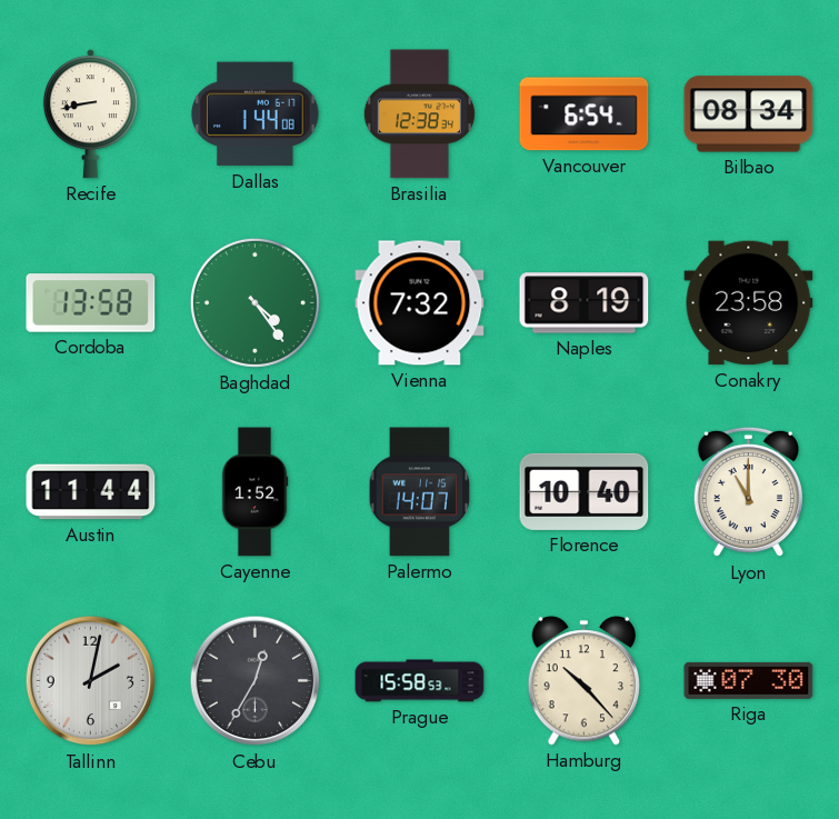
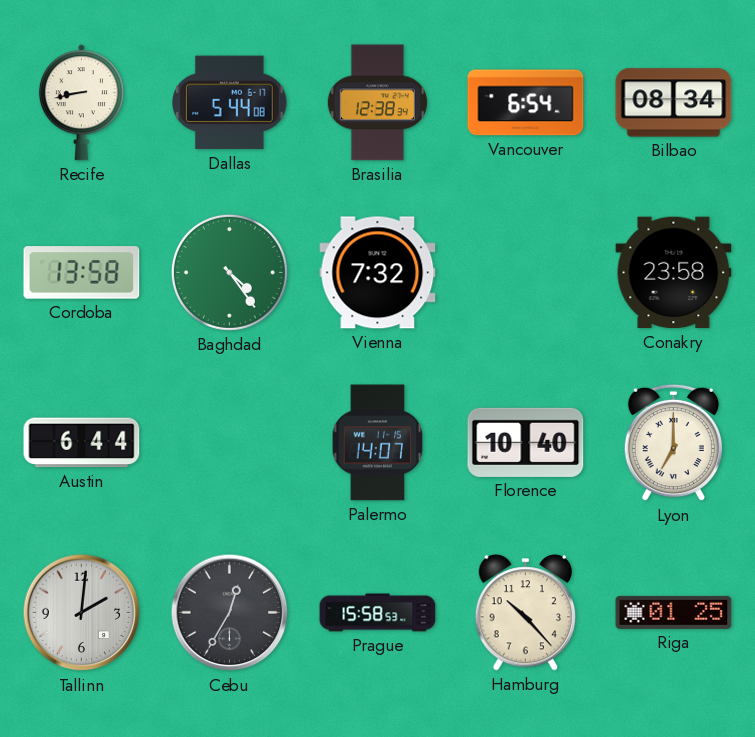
Dallas: 1:44 -> 5:44 (230, 103)
Naples: 8:19 -> none (585, 303)
Austin: 11:44 -> 6:44 (82, 443)
Cayenne: 1:52 -> none (254, 492)
Lyon: 11:00 -> 7:00 (673, 443)
Tallinn: 2:02 -> 2:01 (82, 613)
Riga: 07:30 -> 01:25 (674, 612)
